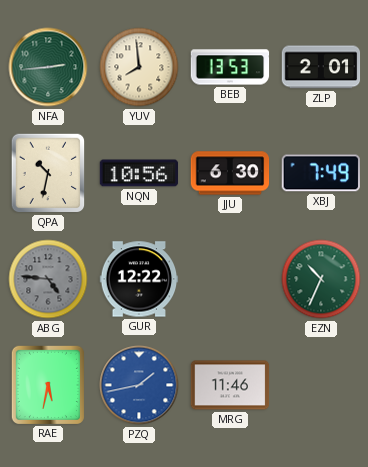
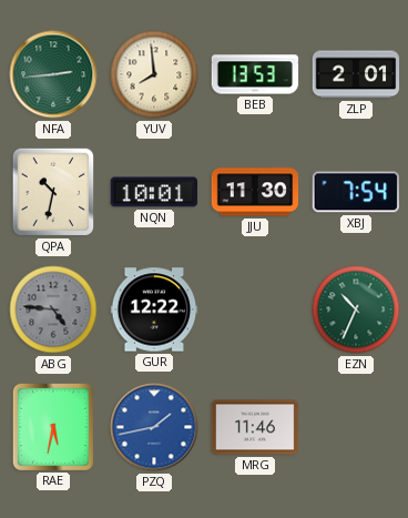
NQN: 10:56 -> 10:01 (154, 192)
JJU: 6:30 -> 11:30 (255, 192)
XBJ: 7:49 -> 7:54 (355, 192)
